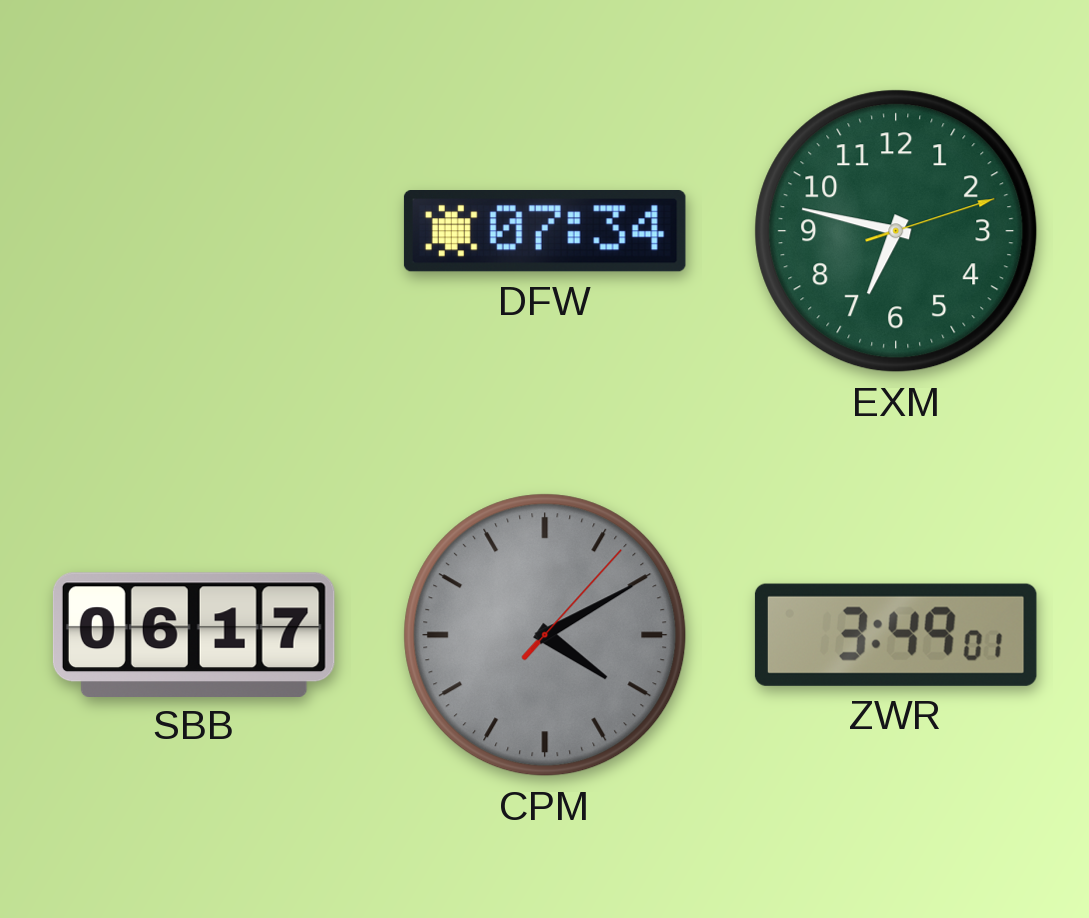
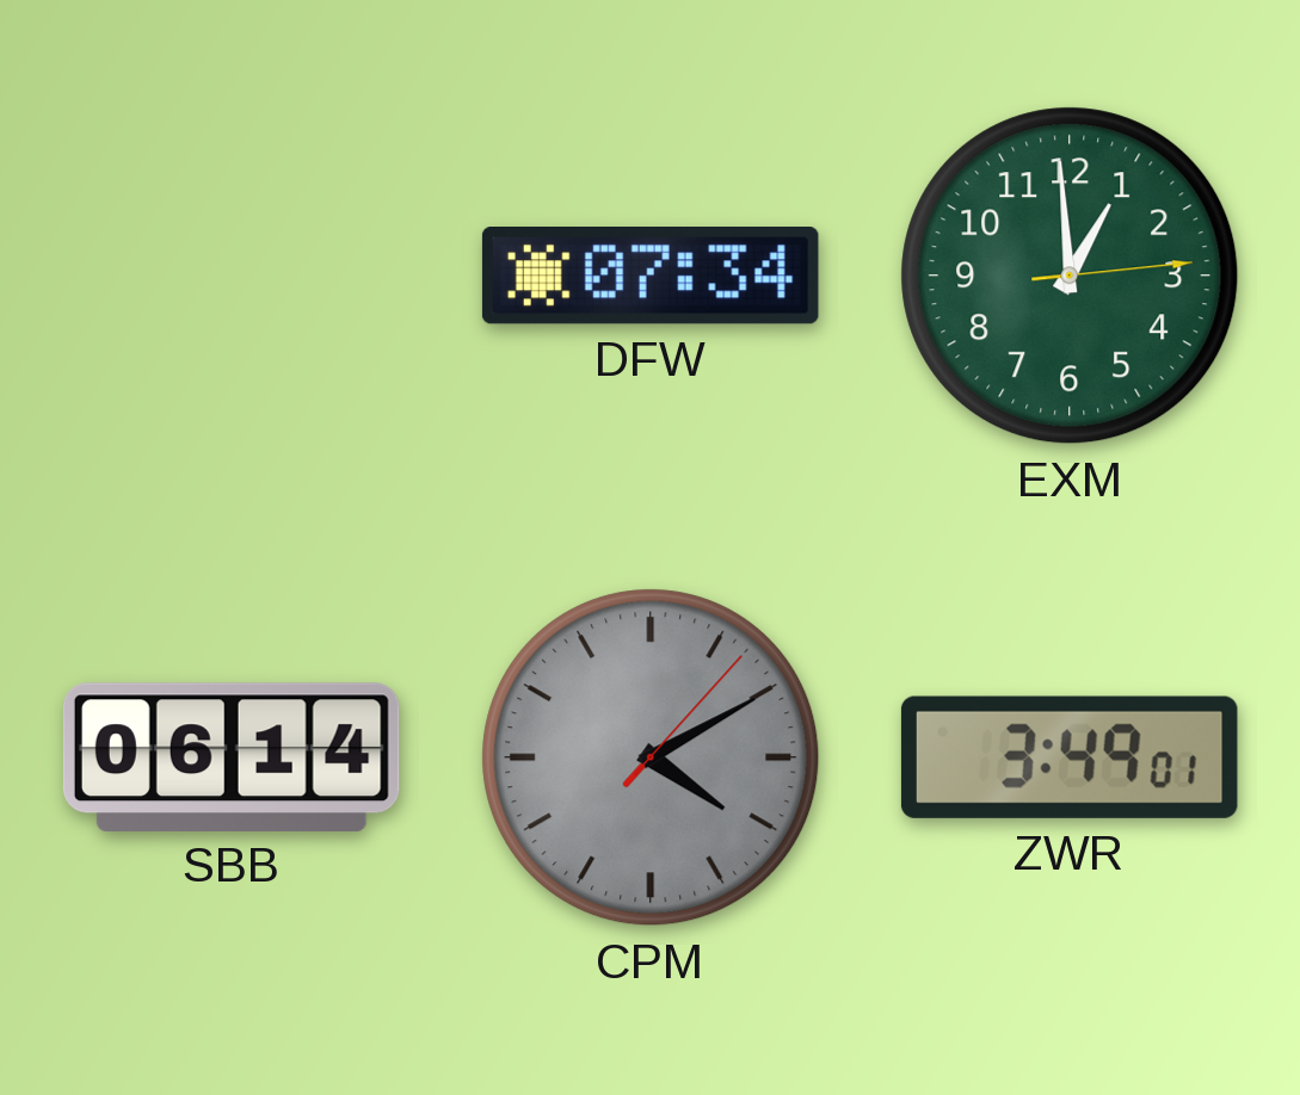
EXM: 6:47 -> 12:59 (1070, 276)
SBB: 06:17 -> 06:14 (232, 756)
